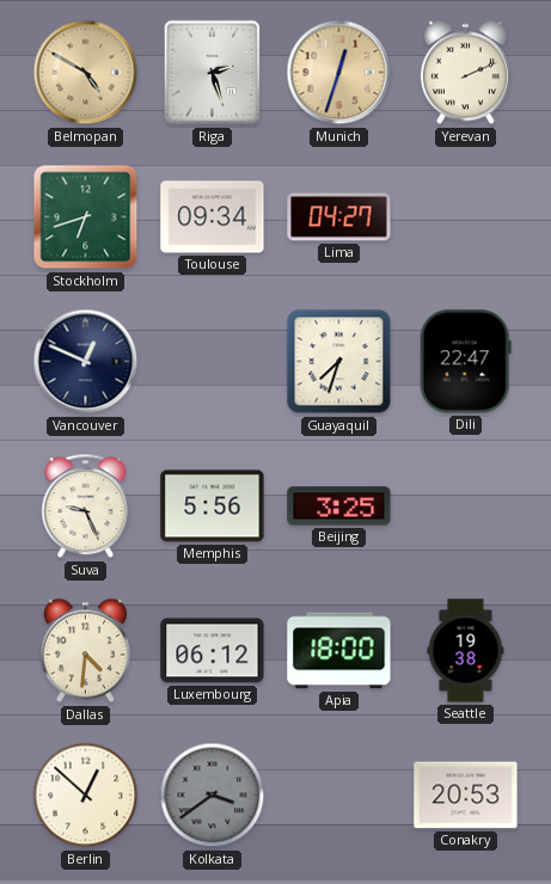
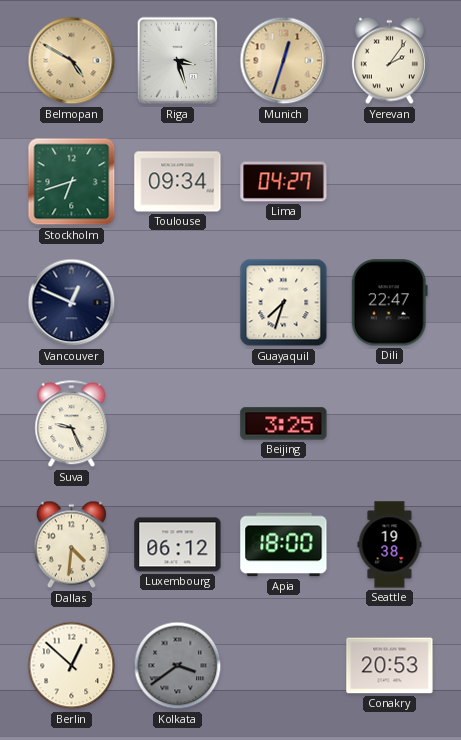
Riga: 2:27 -> 3:27 (178, 61)
Yerevan: 2:11 -> 2:06 (389, 61)
Memphis: 5:56 -> none (213, 507)
